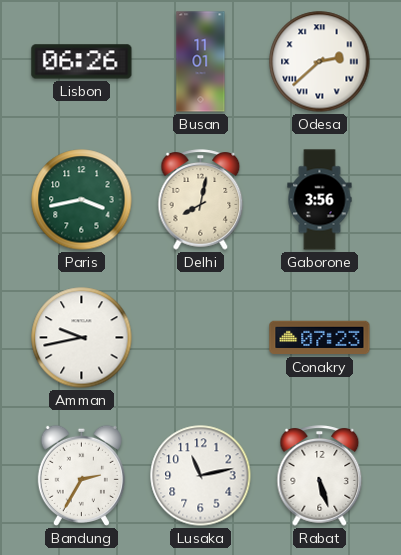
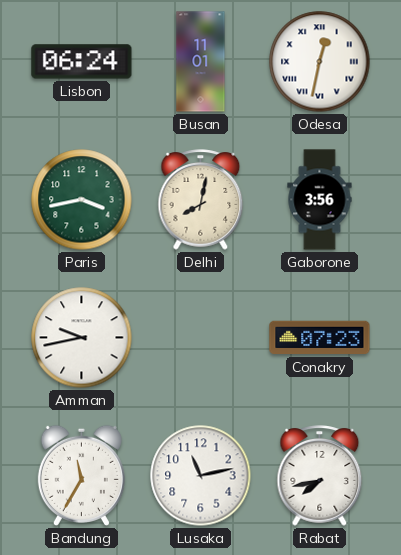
Lisbon: 06:26 -> 06:24 (82, 62)
Odesa: 2:38 -> 12:32 (320, 62)
Bandung: 2:35 -> 11:35 (81, 475)
Rabat: 5:27 -> 7:43 (320, 476)
